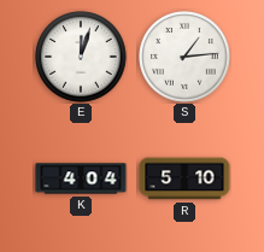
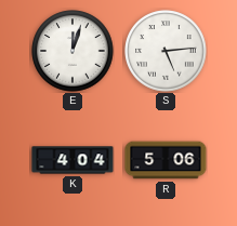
S: 1:14 -> 5:14 (166, 51)
R: 5:10 -> 5:06 (166, 160)
